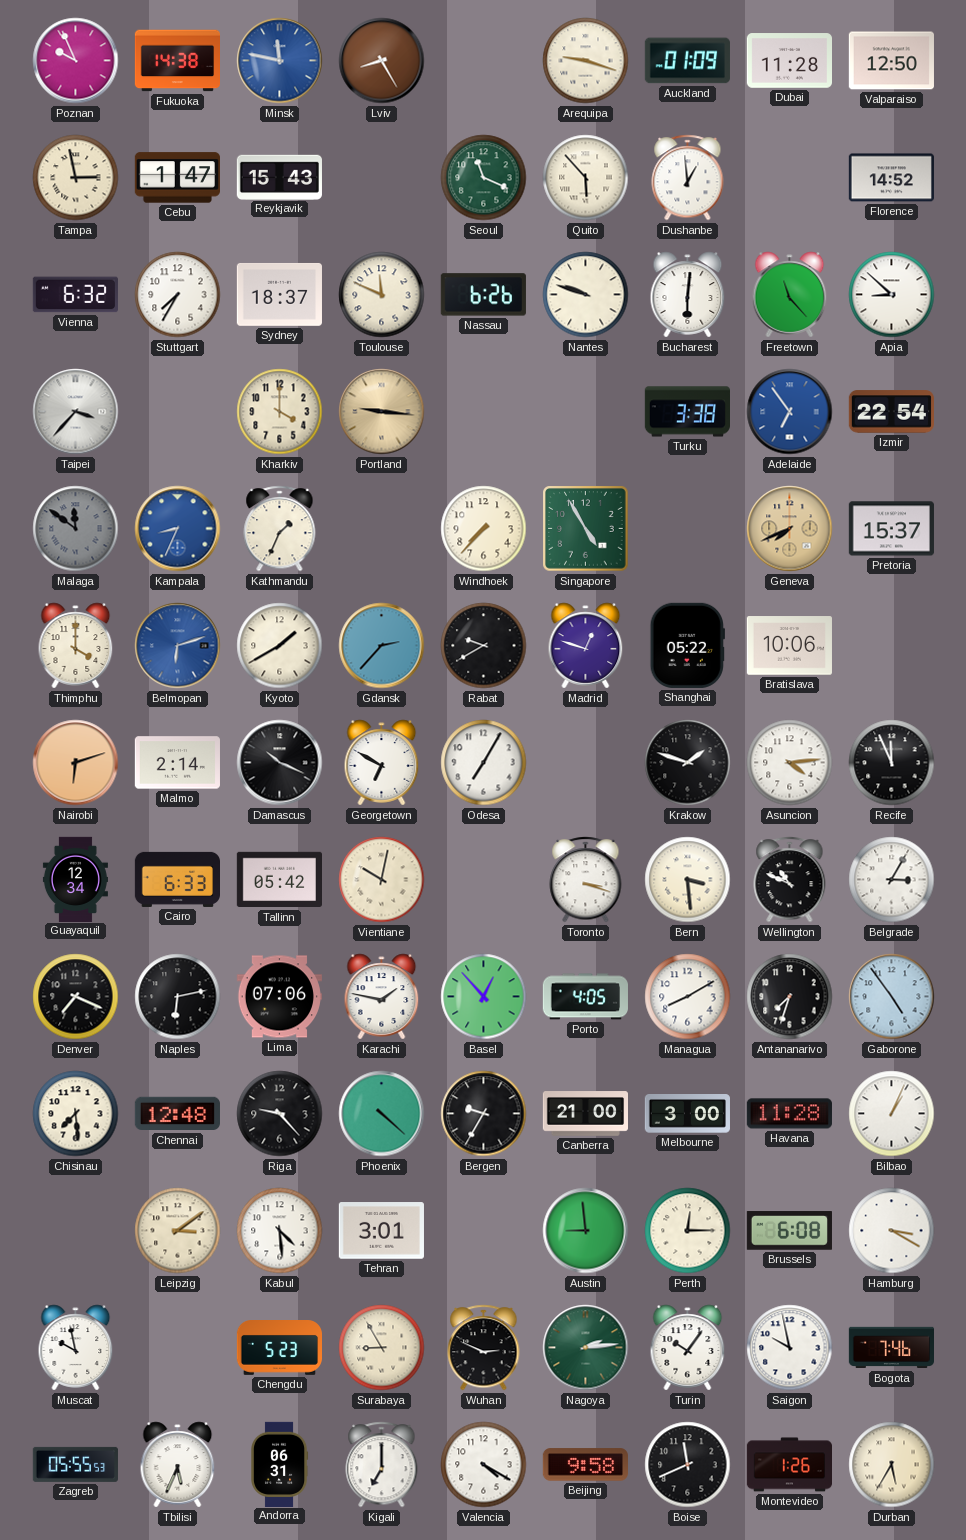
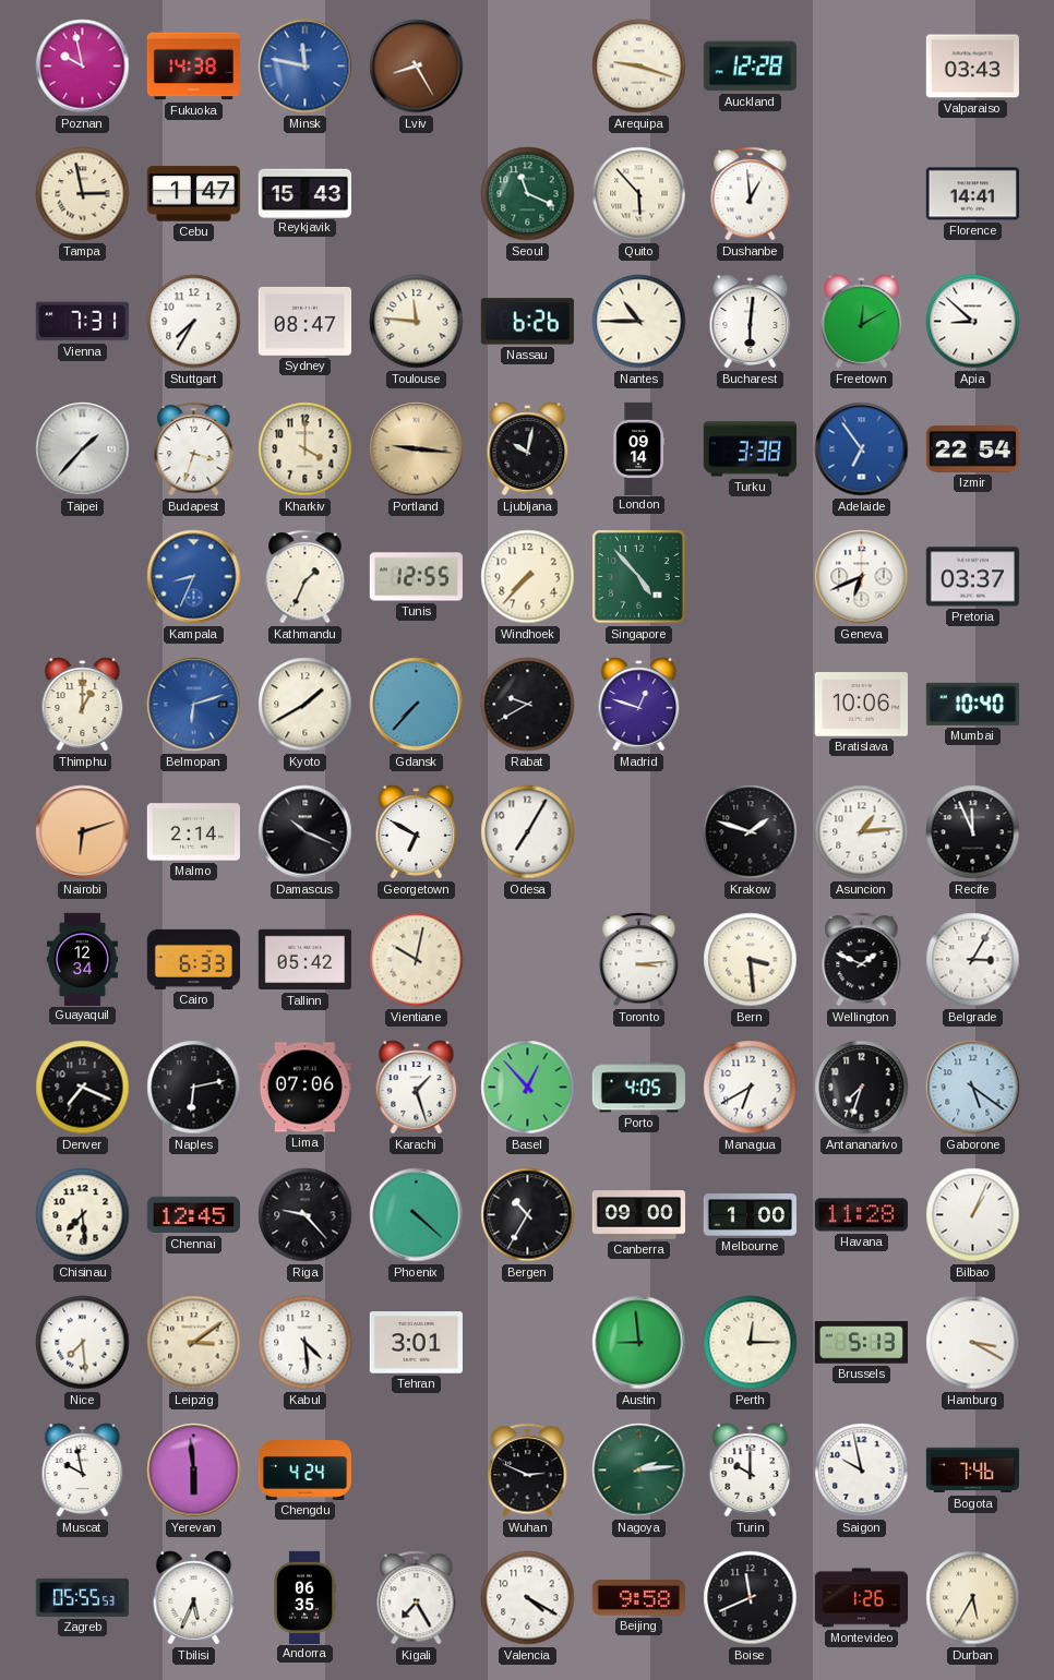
Poznan: 9:56 -> 9:58 (83, 67)
Auckland: 01:09 -> 12:28 (750, 67)
Dubai: 11:28 -> none (789, 61)
Valparaiso: 12:50 -> 03:43 (972, 67)
Florence: 14:52 -> 14:41 (972, 194)
Vienna: 6:32 -> 7:31 (82, 322)
Sydney: 18:37 -> 08:47 (304, 321)
Toulouse: 11:49 -> 11:46 (417, 322)
Nantes: 9:48 -> 10:45 (639, 322)
Freetown: 11:23 -> 12:10 (862, 322)
Taipei: 3:37 -> 1:37 (83, 449)
Budapest: none -> 3:33 (194, 449)
Ljubljana: none -> 10:02 (528, 449)
London: none -> 09:14 (638, 448)
Malaga: 11:51 -> none (76, 529)
Tunis: none -> 12:55 (416, 577)
Singapore: 4:55 -> 4:53 (639, 577)
Geneva: 7:41 -> 6:41 (862, 577)
Geneva dial: champagne -> white (862, 577)
Pretoria: 15:37 -> 03:37 (972, 577)
Thimphu: 4:00 -> 1:00 (83, 705)
Gdansk: 2:37 -> 7:37 (417, 705)
Shanghai: 05:22 -> none (687, 645)
Mumbai: none -> 10:40 (972, 704)
Asuncion: 4:14 -> 1:14 (862, 832)
Toronto: 3:18 -> 3:14 (639, 960)
Wellington: 10:49 -> 1:49 (862, 960)
Karachi: 1:47 -> 1:27 (417, 1088)
Managua: 8:10 -> 6:40 (751, 1088)
Gaborone: 4:54 -> 5:21 (973, 1088)
Chennai: 12:48 -> 12:45 (193, 1215)
Bergen: 9:35 -> 10:35 (528, 1215)
Canberra: 21:00 -> 09:00 (638, 1215)
Melbourne: 3:00 -> 1:00 (750, 1215)
Nice: none -> 7:29 (83, 1343)
Brussels: 6:08 -> 5:13 (861, 1343)
Yerevan: none -> 5:59 (194, 1471)
Chengdu: 5:23 -> 4:24 (304, 1471)
Surabaya: 8:55 -> none (382, 1348)
Turin: 10:06 -> 10:00 (751, 1471)
Andorra: 06:31 -> 06:35 (306, 1597)
Kigali: 7:00 -> 7:25 (417, 1598)
